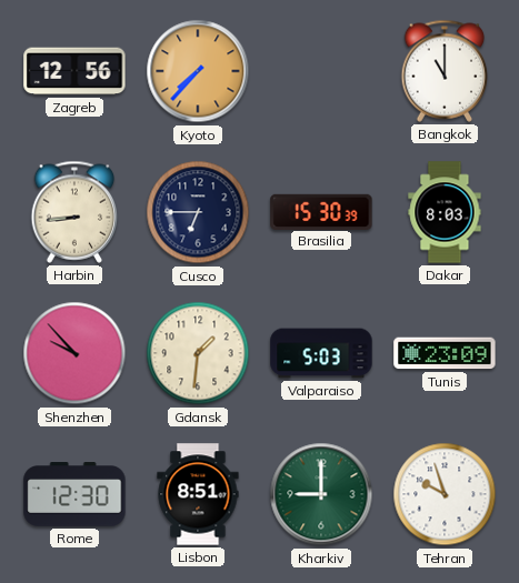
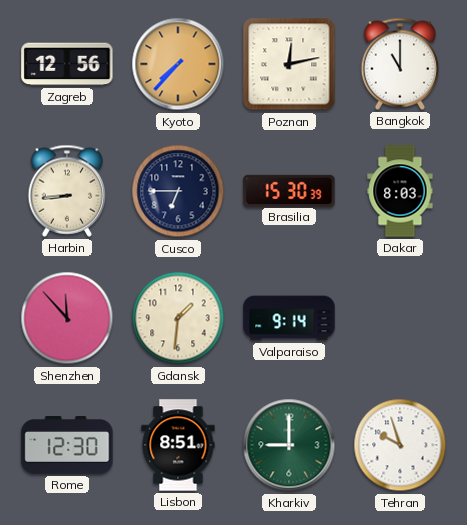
Poznan: none -> 12:13 (289, 64)
Shenzhen: 9:53 -> 11:53 (67, 318)
Valparaiso: 5:03 -> 9:14 (289, 318)
Tunis: 23:09 -> none (445, 353)
